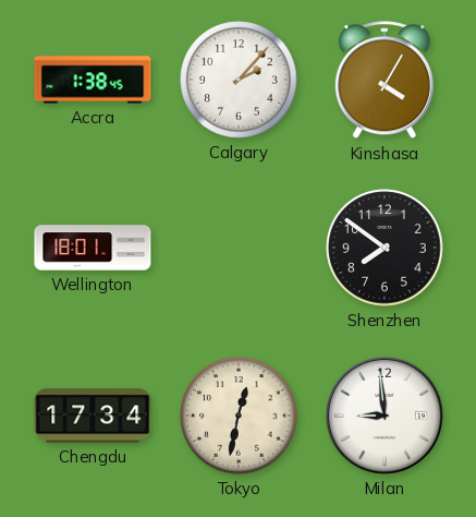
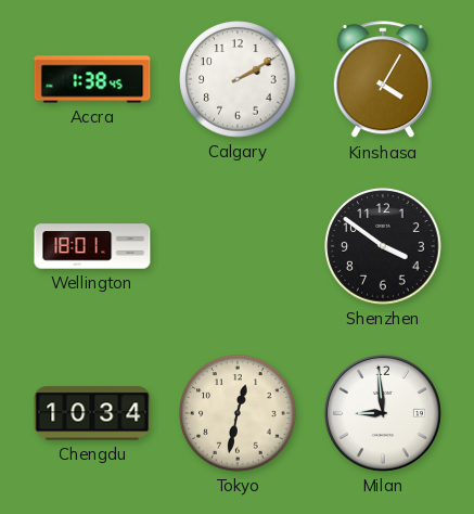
Calgary: 2:07 -> 2:10 (238, 79)
Shenzhen: 7:51 -> 3:51 (383, 246)
Chengdu: 17:34 -> 10:34 (92, 413)
